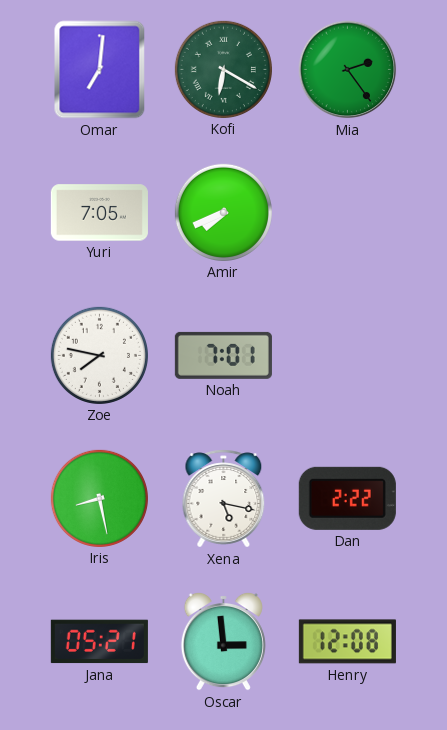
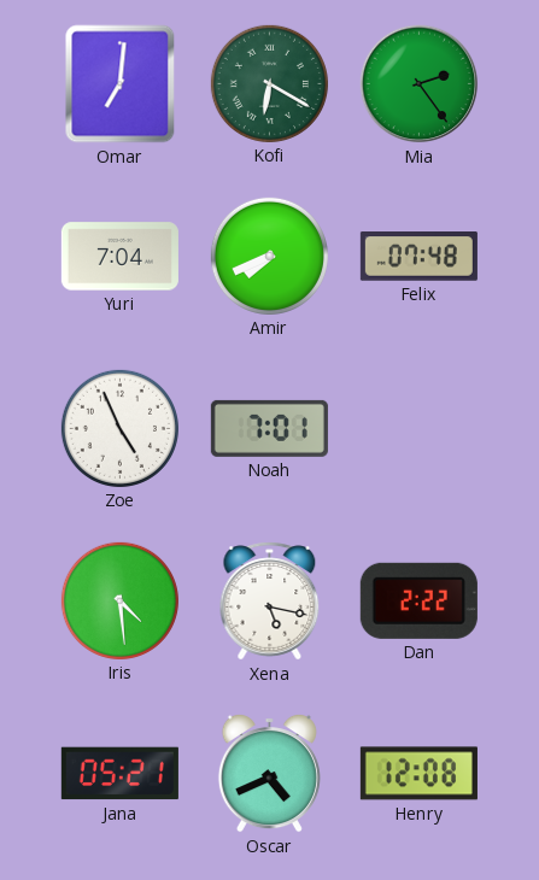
Yuri: 7:05 -> 7:04 (119, 257)
Felix: none -> 07:48 (418, 257)
Zoe: 7:47 -> 4:56 (119, 428)
Iris: 8:28 -> 4:29 (119, 600)
Oscar: 2:59 -> 4:41 (269, 773)
